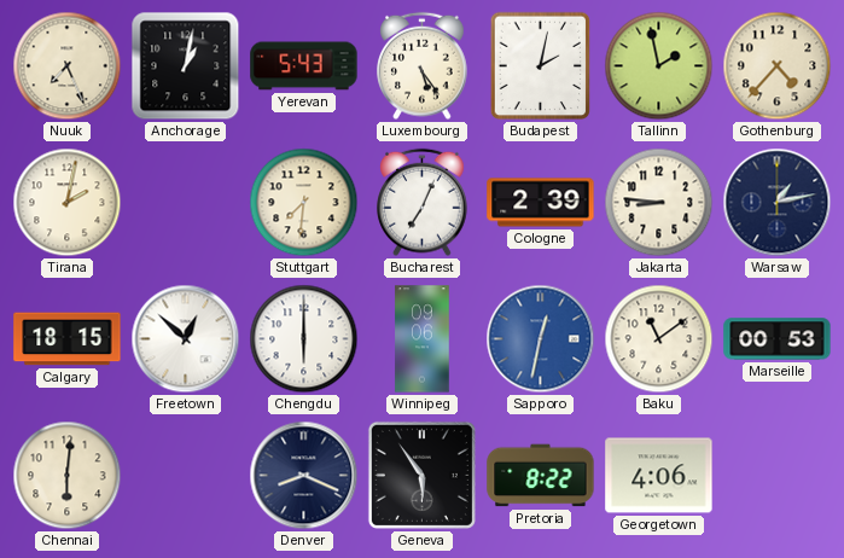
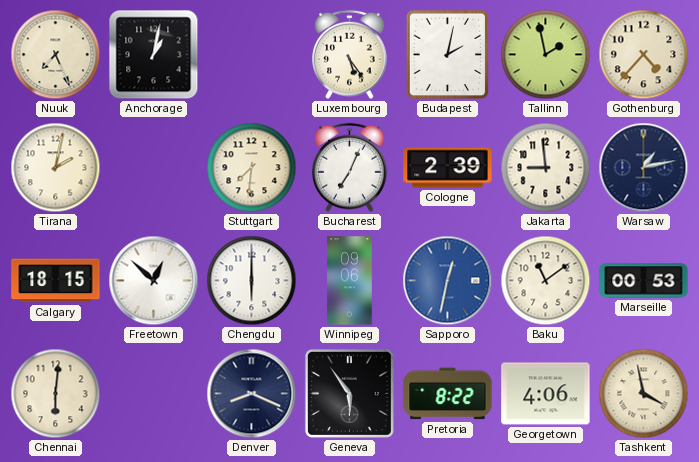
Yerevan: 5:43 -> none (304, 66)
Jakarta: 8:46 -> 8:59 (546, 168)
Tashkent: none -> 3:58 (644, 394)
